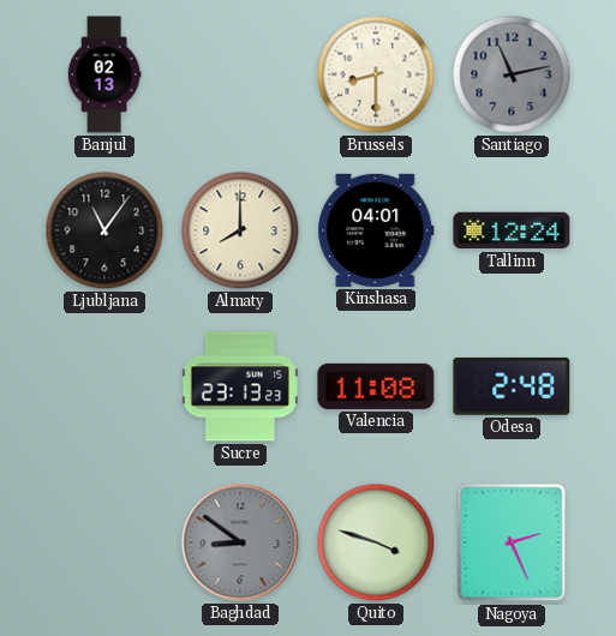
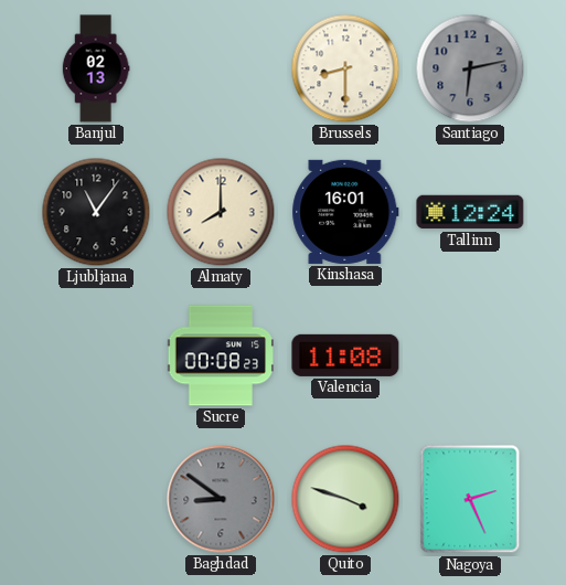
Santiago: 11:13 -> 6:13 (470, 68)
Kinshasa: 04:01 -> 16:01 (345, 212)
Sucre: 23:13 -> 00:08 (220, 355)
Odesa: 2:48 -> none (512, 386)
